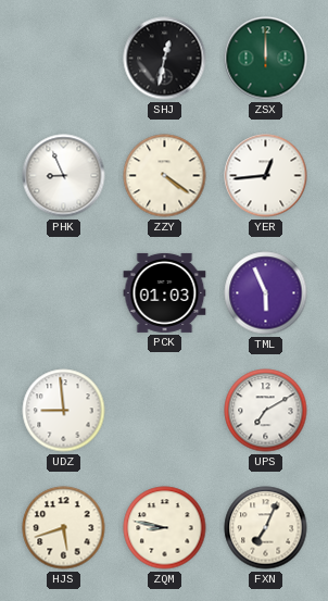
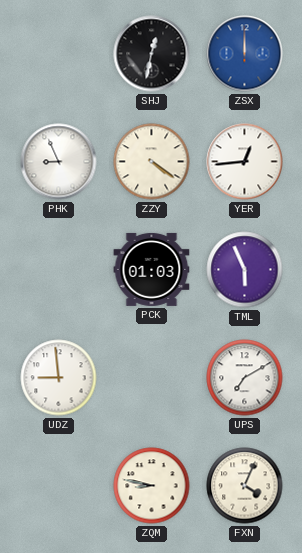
ZSX dial: green -> blue (245, 54)
HJS: 5:42 -> none (64, 528)
FXN: 7:04 -> 4:04 (245, 486)
